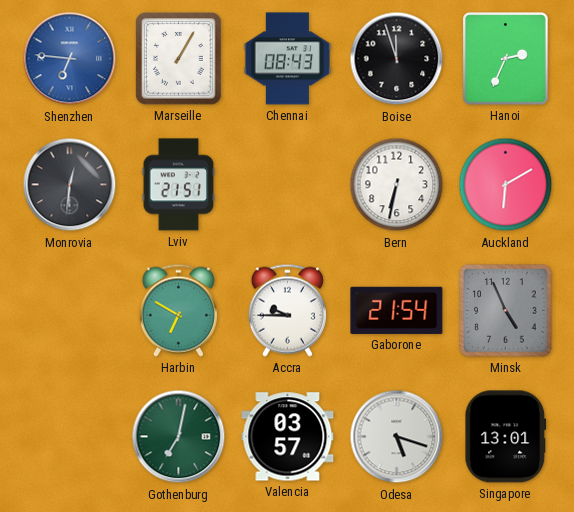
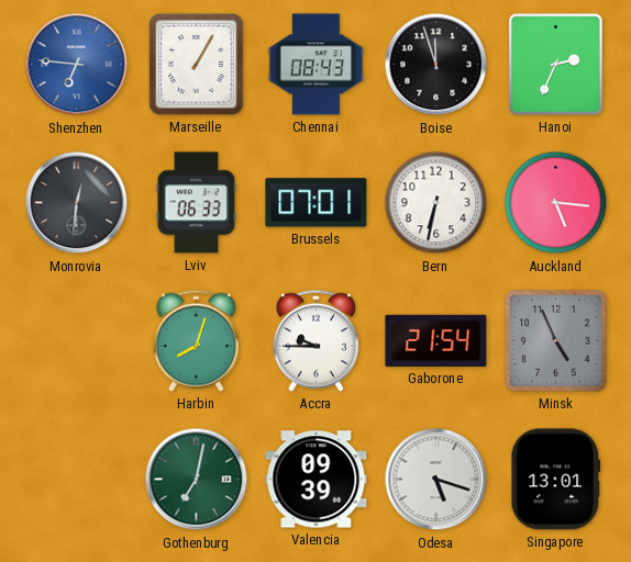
Lviv: 21:51 -> 06:33 (197, 203)
Brussels: none -> 07:01 (317, 203)
Auckland: 6:10 -> 5:16 (556, 203)
Harbin: 6:50 -> 8:03 (196, 340)
Valencia: 03:57 -> 09:39 (317, 480)
